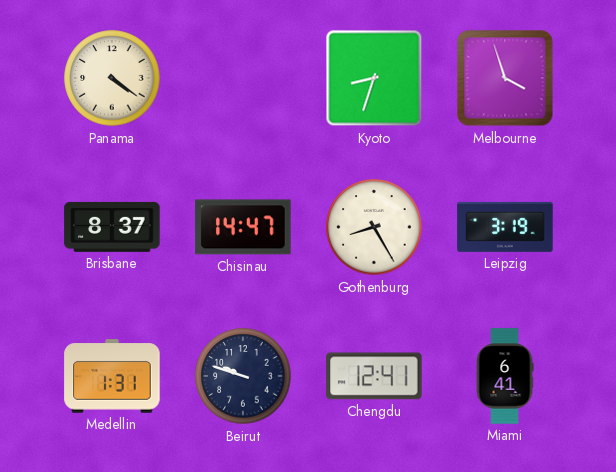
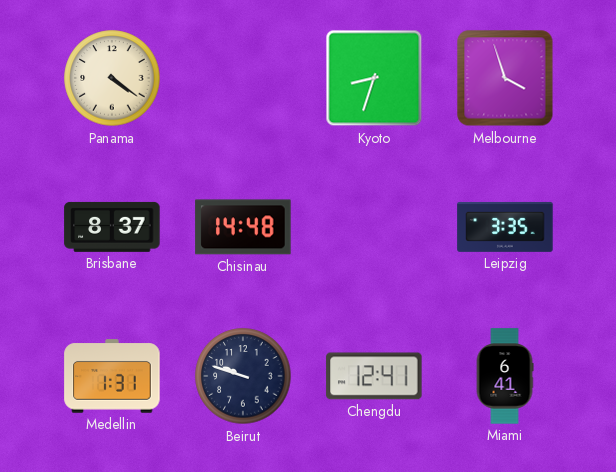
Chisinau: 14:47 -> 14:48 (243, 227)
Gothenburg: 8:25 -> none (374, 227)
Leipzig: 3:19 -> 3:35 (505, 227)
